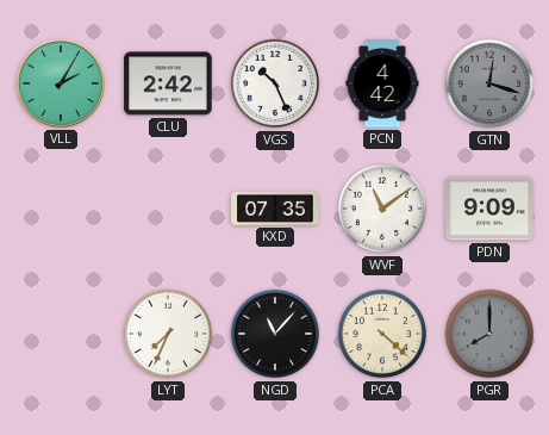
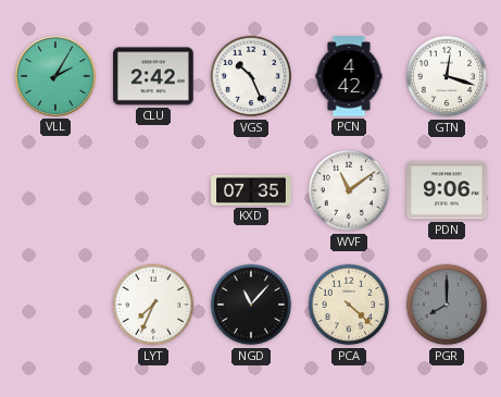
GTN dial: grey -> white (447, 76)
PDN: 9:09 -> 9:06 (447, 190)
